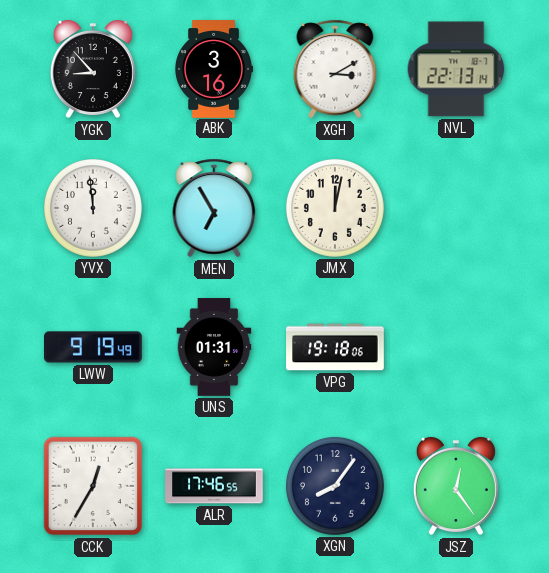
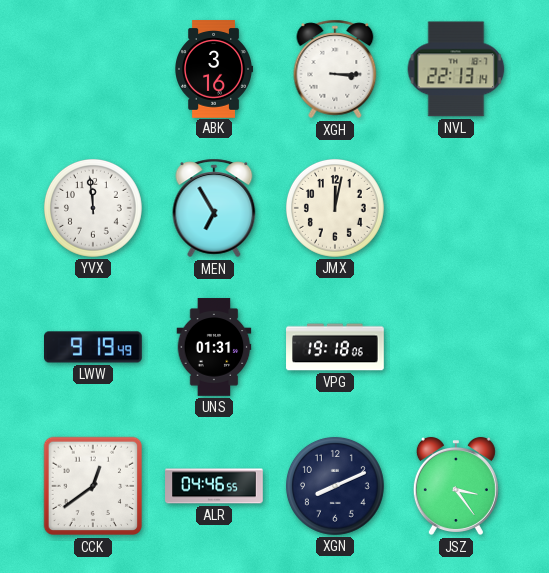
YGK: 8:53 -> none (93, 69)
XGH: 3:10 -> 3:15 (335, 69)
CCK: 12:35 -> 12:39 (93, 486)
ALR: 17:46 -> 04:46 (214, 486)
XGN: 8:06 -> 8:11 (335, 486)
JSZ: 12:24 -> 3:24 (456, 486)
